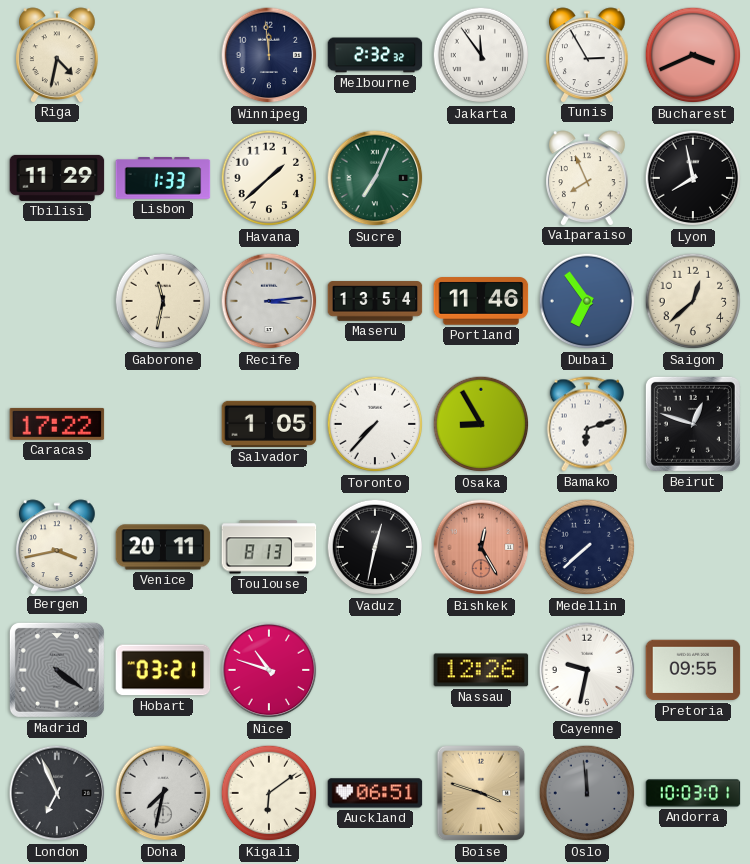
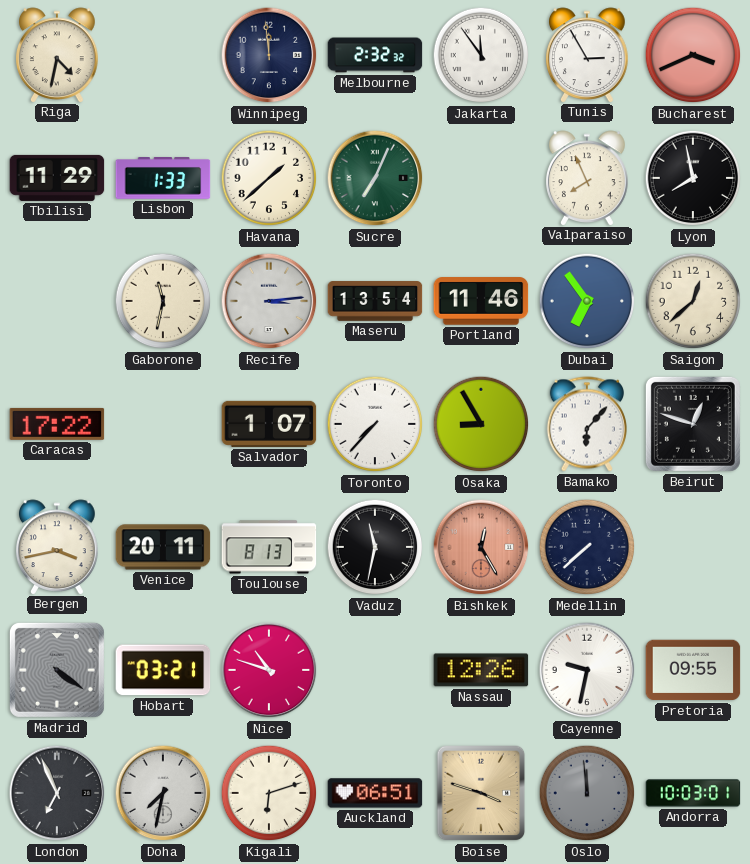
Salvador: 1:05 -> 1:07 (269, 424)
Bamako: 6:12 -> 6:07 (587, 424)
Vaduz: 12:32 -> 11:32 (375, 547)
Kigali: 6:09 -> 6:12 (269, 793)
